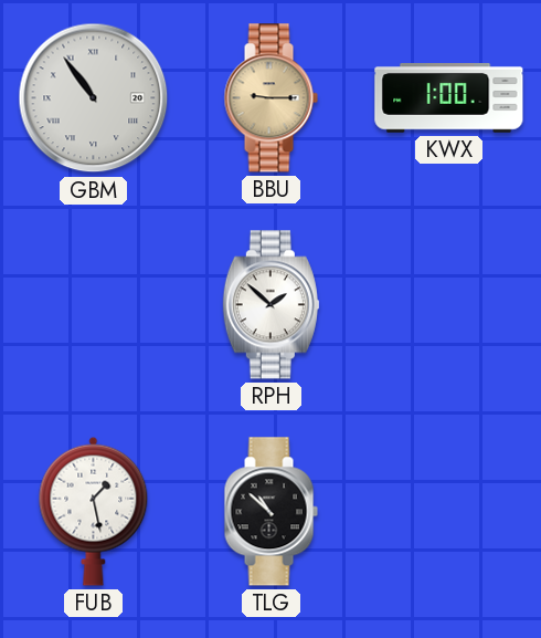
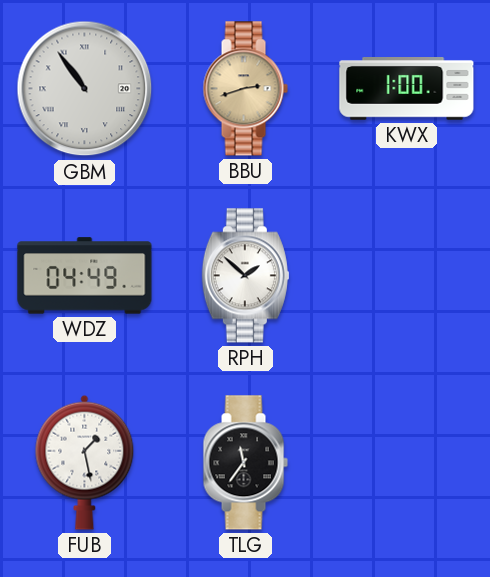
BBU: 9:15 -> 2:42 (245, 89)
WDZ: none -> 04:49 (85, 276)
TLG: 10:52 -> 11:36 (245, 463)
